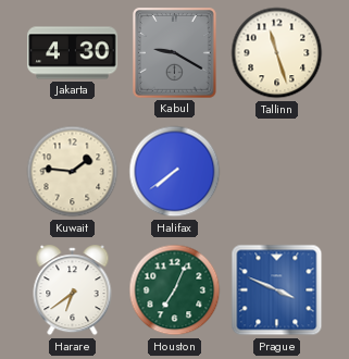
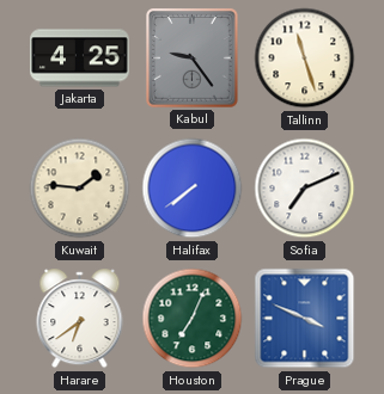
Jakarta: 4:30 -> 4:25 (80, 59)
Kabul: 9:20 -> 9:24 (193, 59)
Sofia: none -> 7:11 (305, 189)
